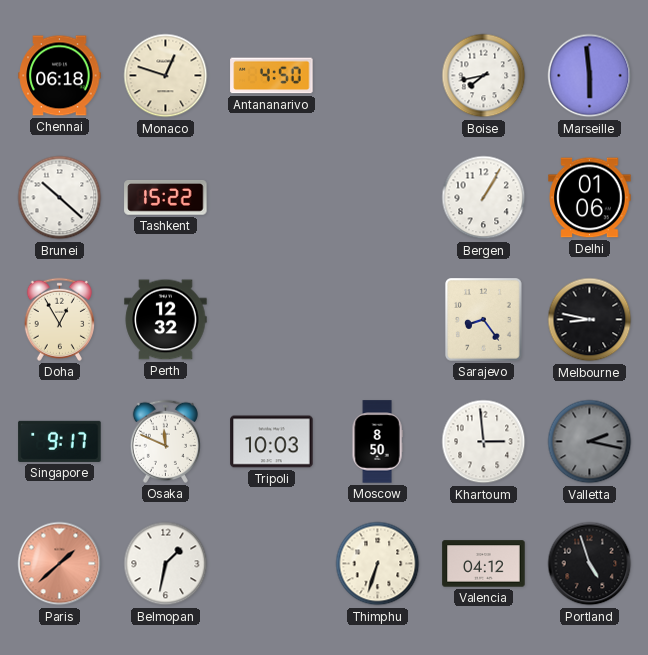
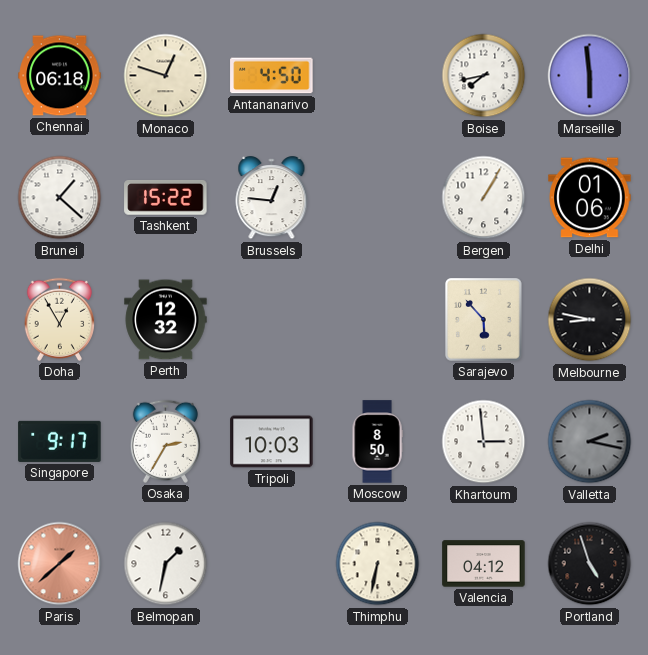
Brunei: 10:22 -> 1:22 (60, 198)
Brussels: none -> 12:46 (272, 198)
Sarajevo: 8:24 -> 5:53 (484, 320)
Osaka: 11:49 -> 2:35 (165, 441)
Thimphu: 6:33 -> 6:32 (378, 564)
